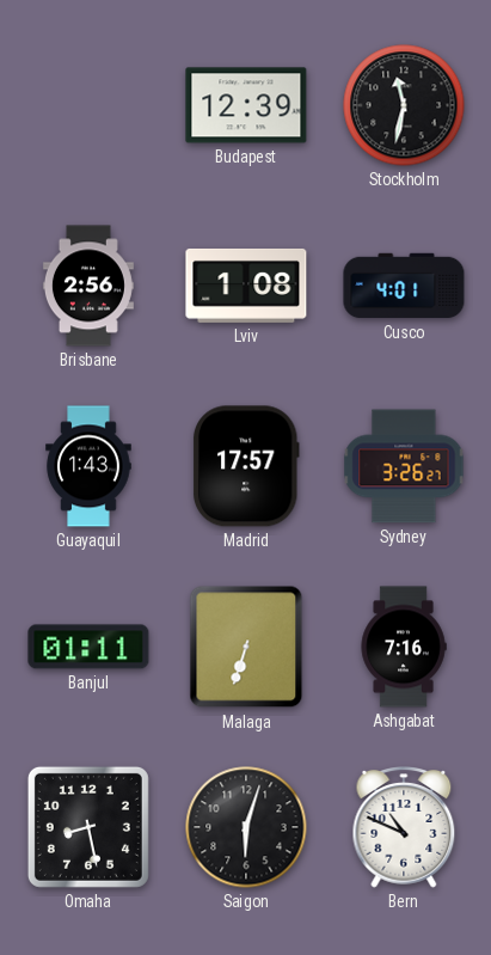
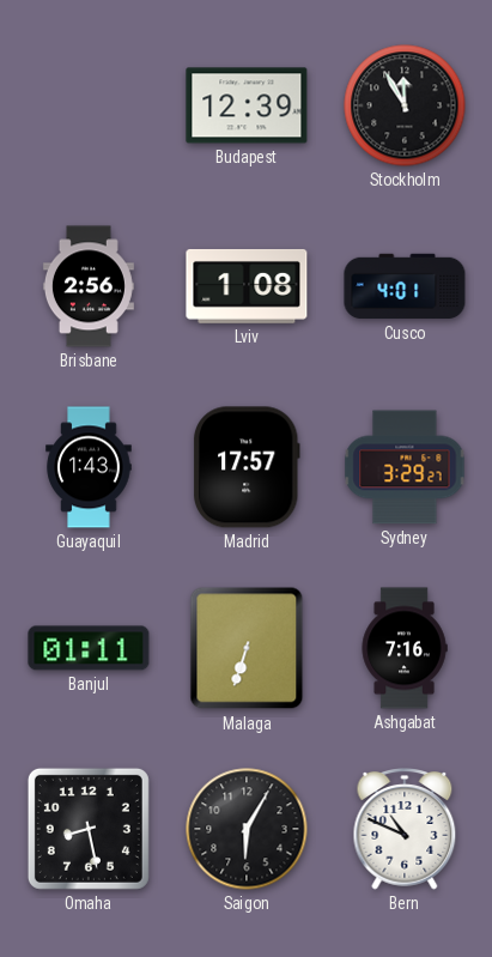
Stockholm: 11:32 -> 11:55 (405, 105)
Sydney: 3:26 -> 3:29 (405, 467)
Saigon: 6:03 -> 6:05 (247, 829)
